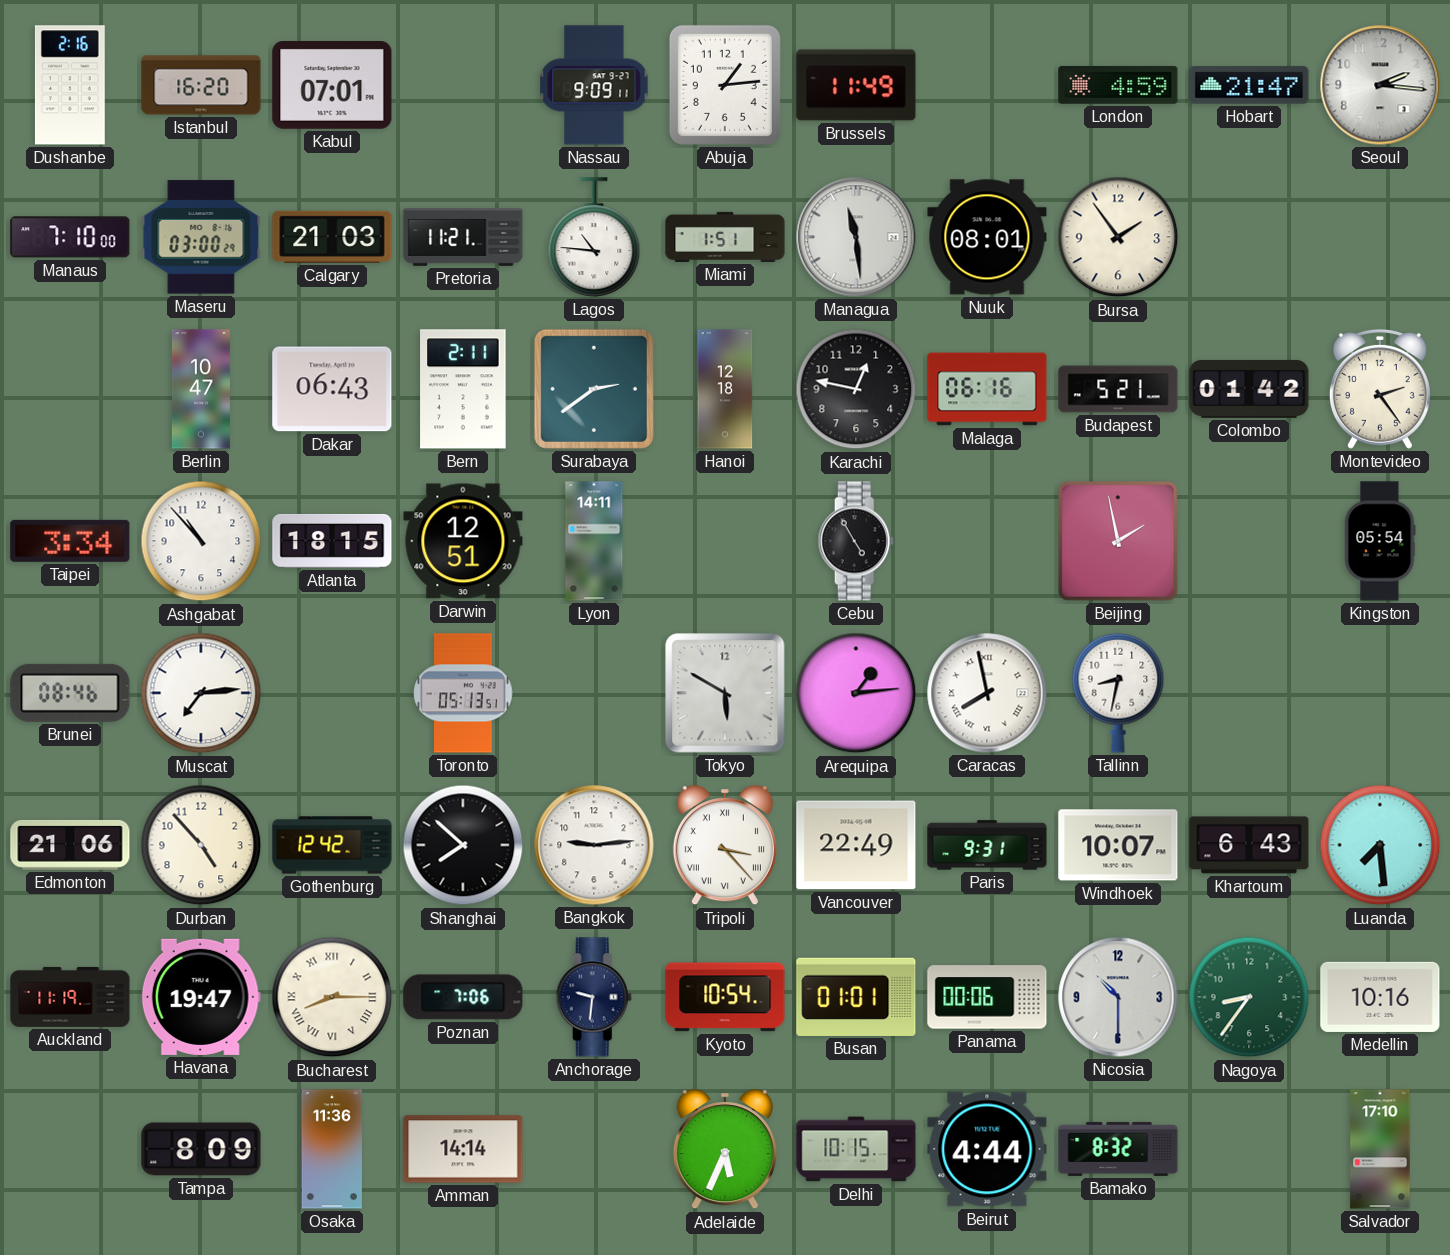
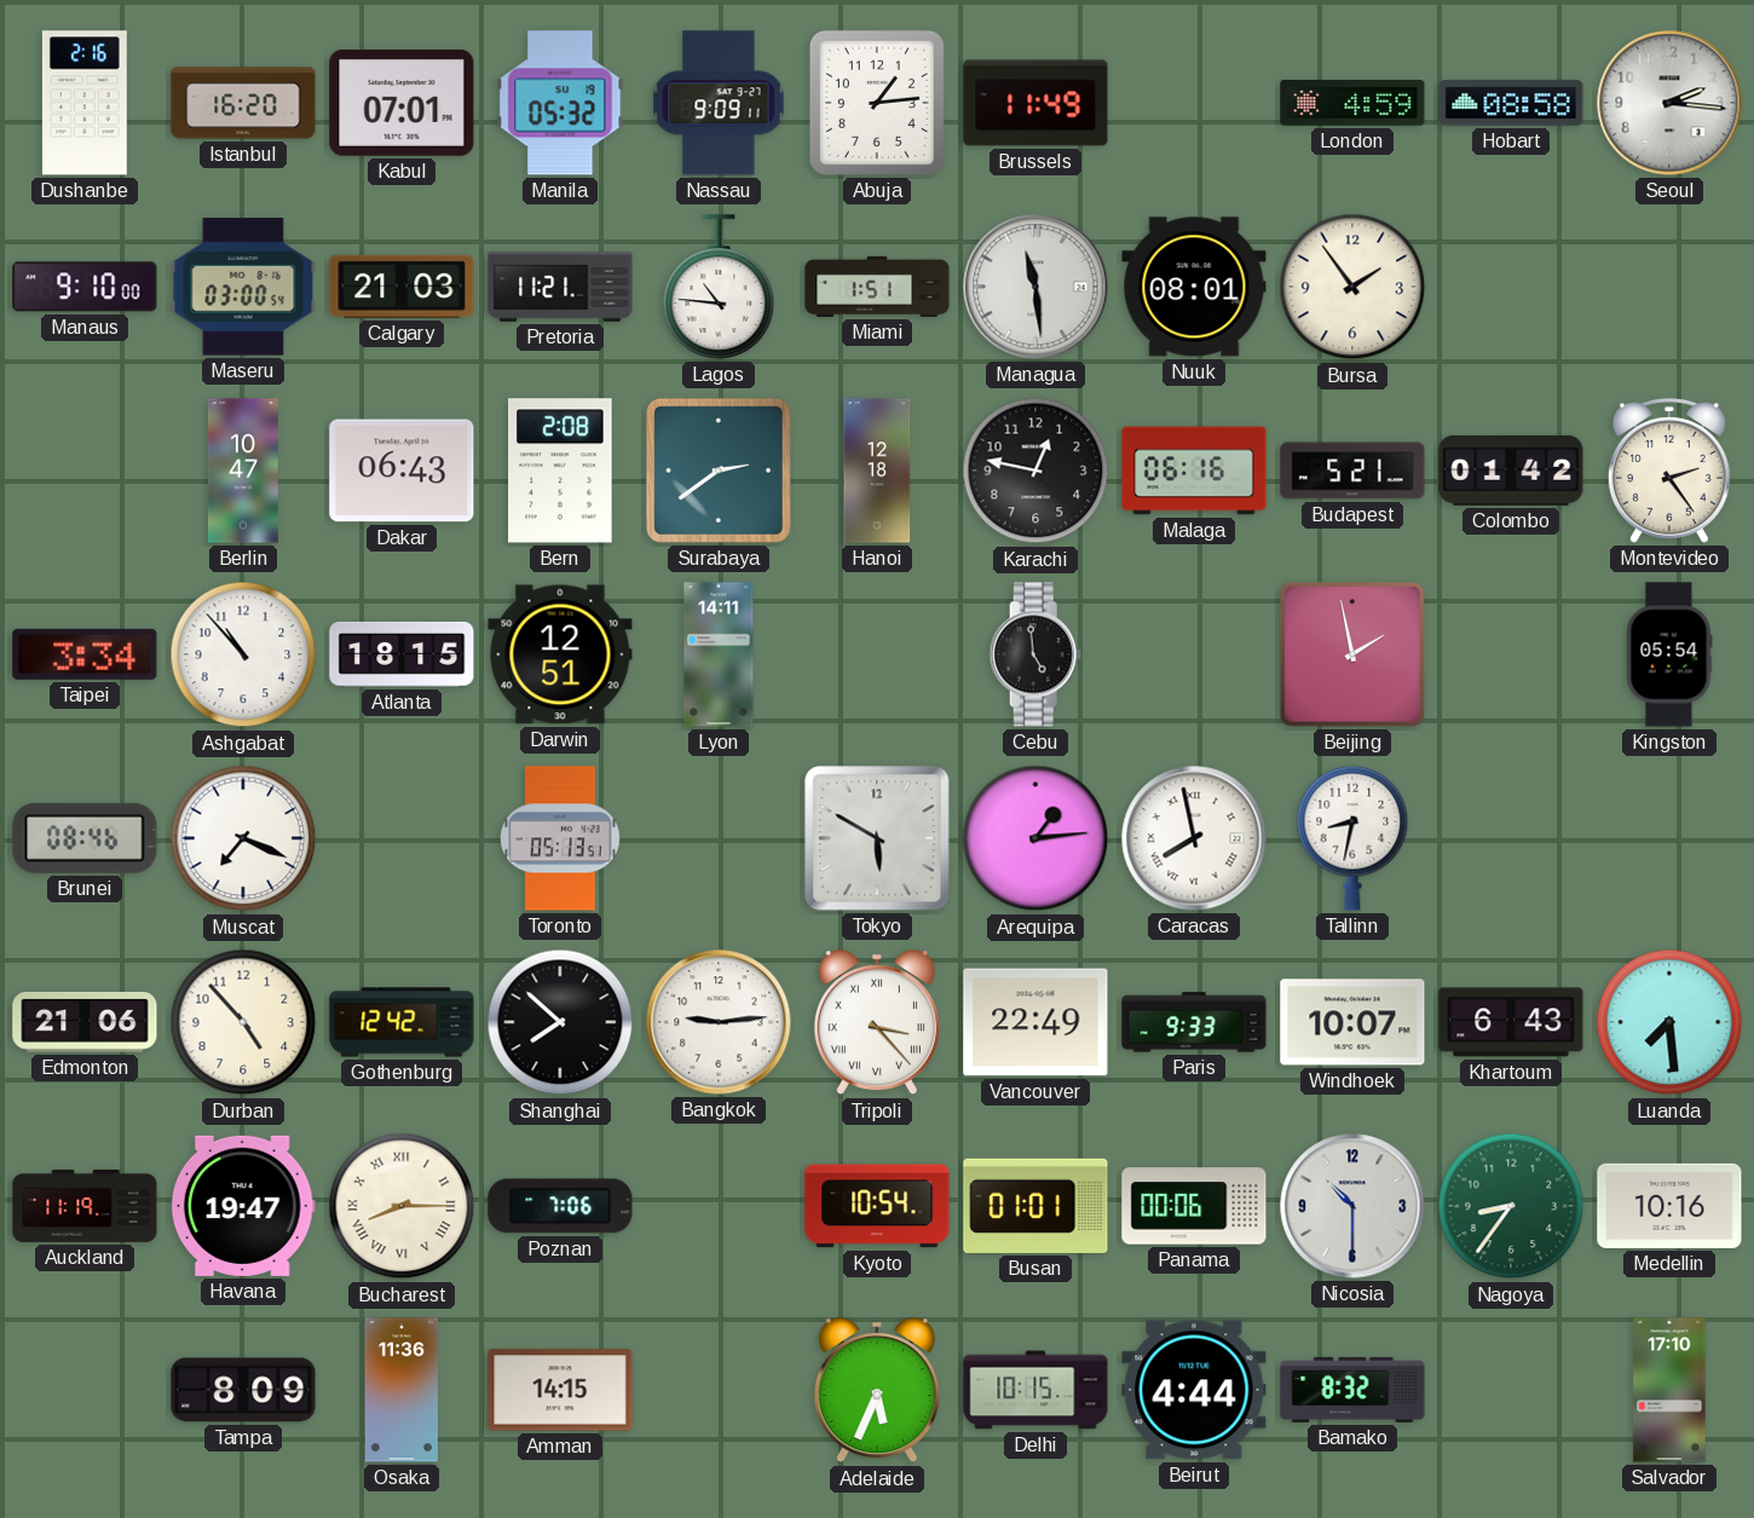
Manila: none -> 05:32 (560, 103)
Hobart: 21:47 -> 08:58 (1511, 103)
Manaus: 7:10 -> 9:10 (85, 287)
Maseru: 03:00:29 -> 03:00:54 (243, 287)
Bern: 2:11 -> 2:08 (560, 471)
Cebu: 4:55 -> 4:59 (1035, 654)
Muscat: 7:14 -> 7:19 (243, 838)
Paris: 9:31 -> 9:33 (1194, 1022)
Anchorage: 9:31 -> none (594, 997)
Amman: 14:14 -> 14:15 (560, 1390)
